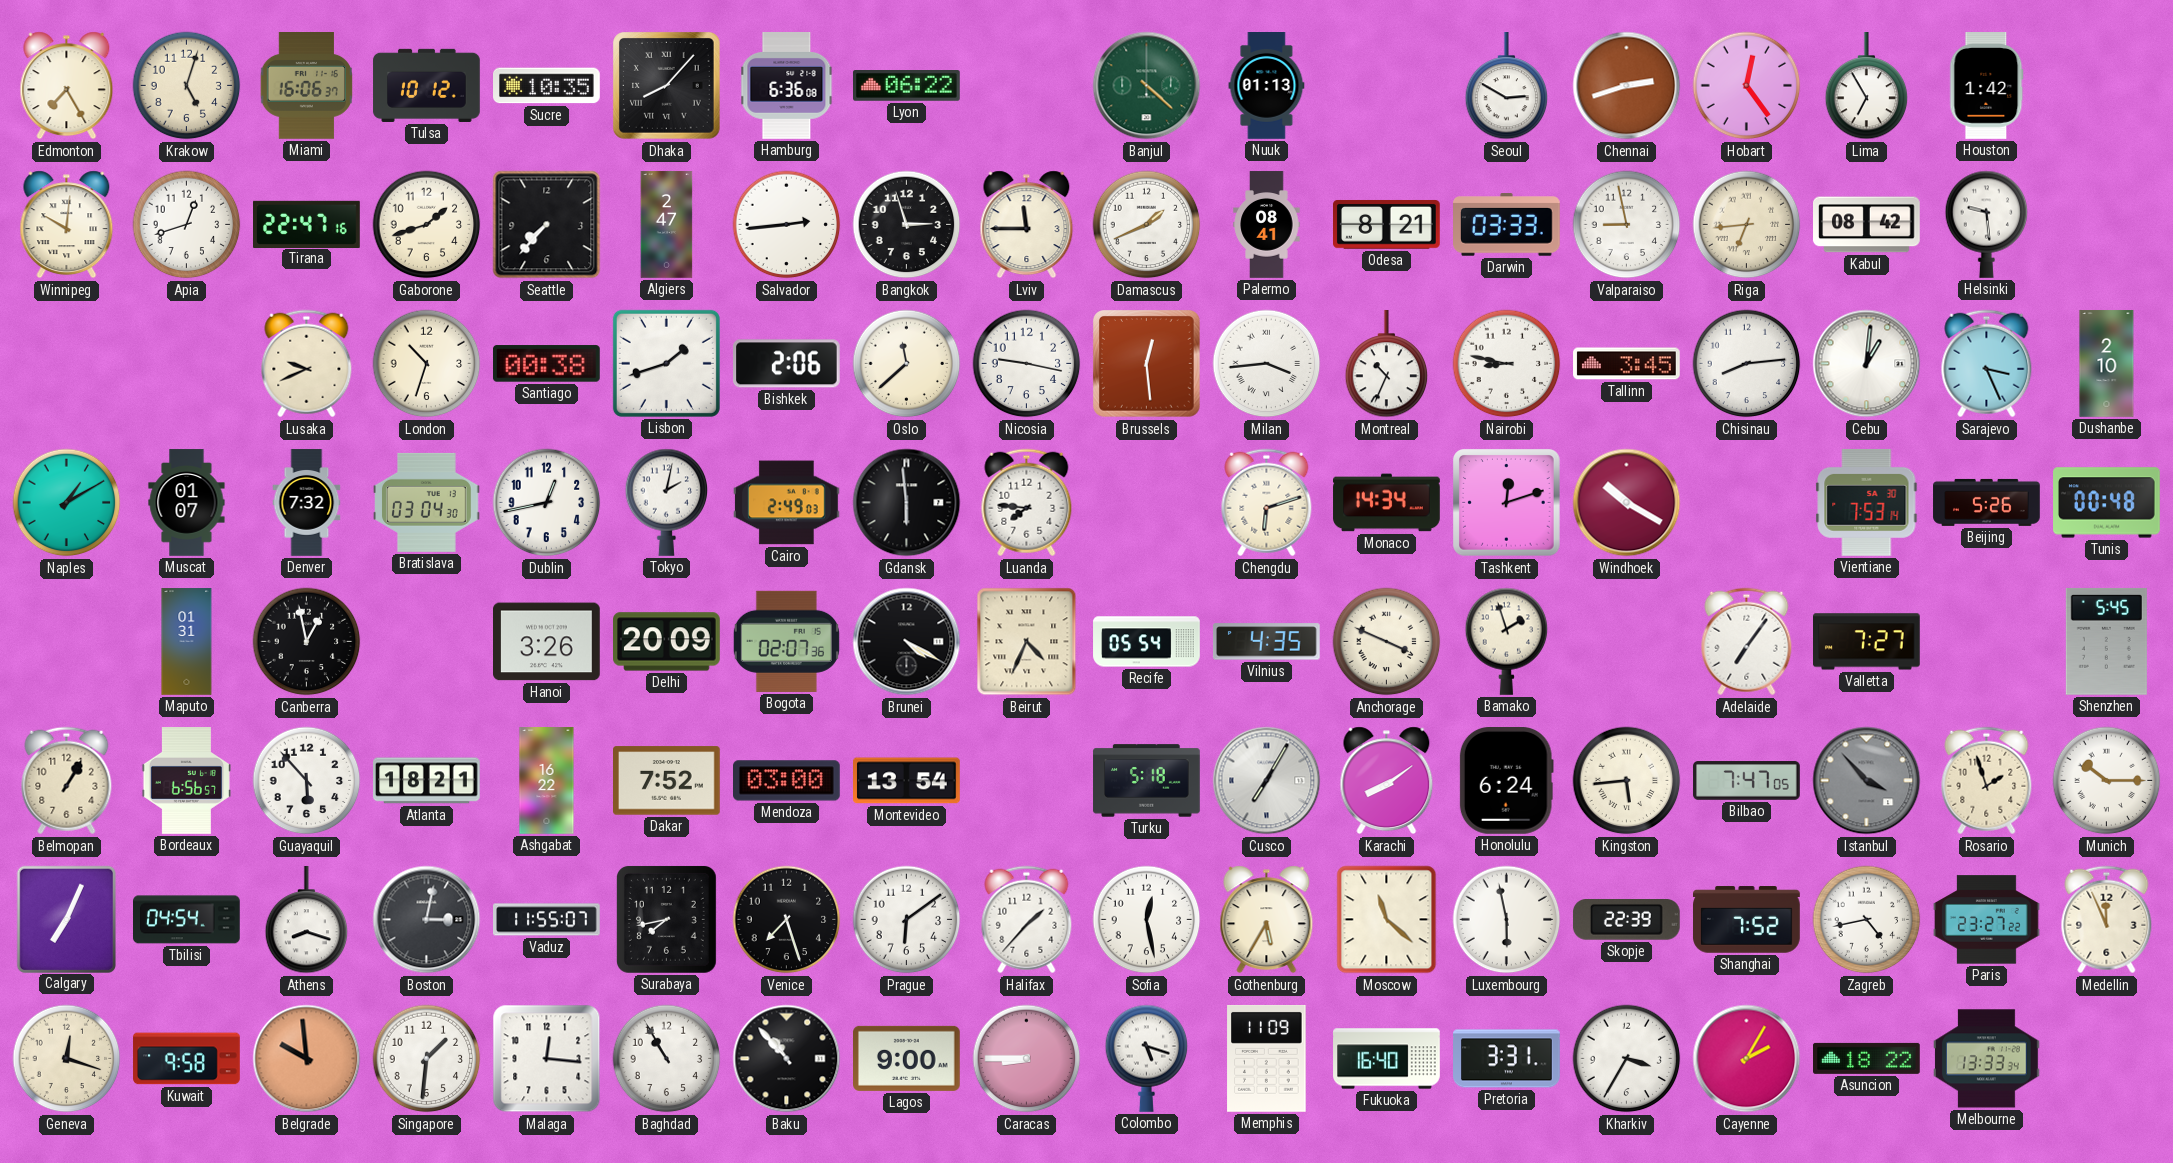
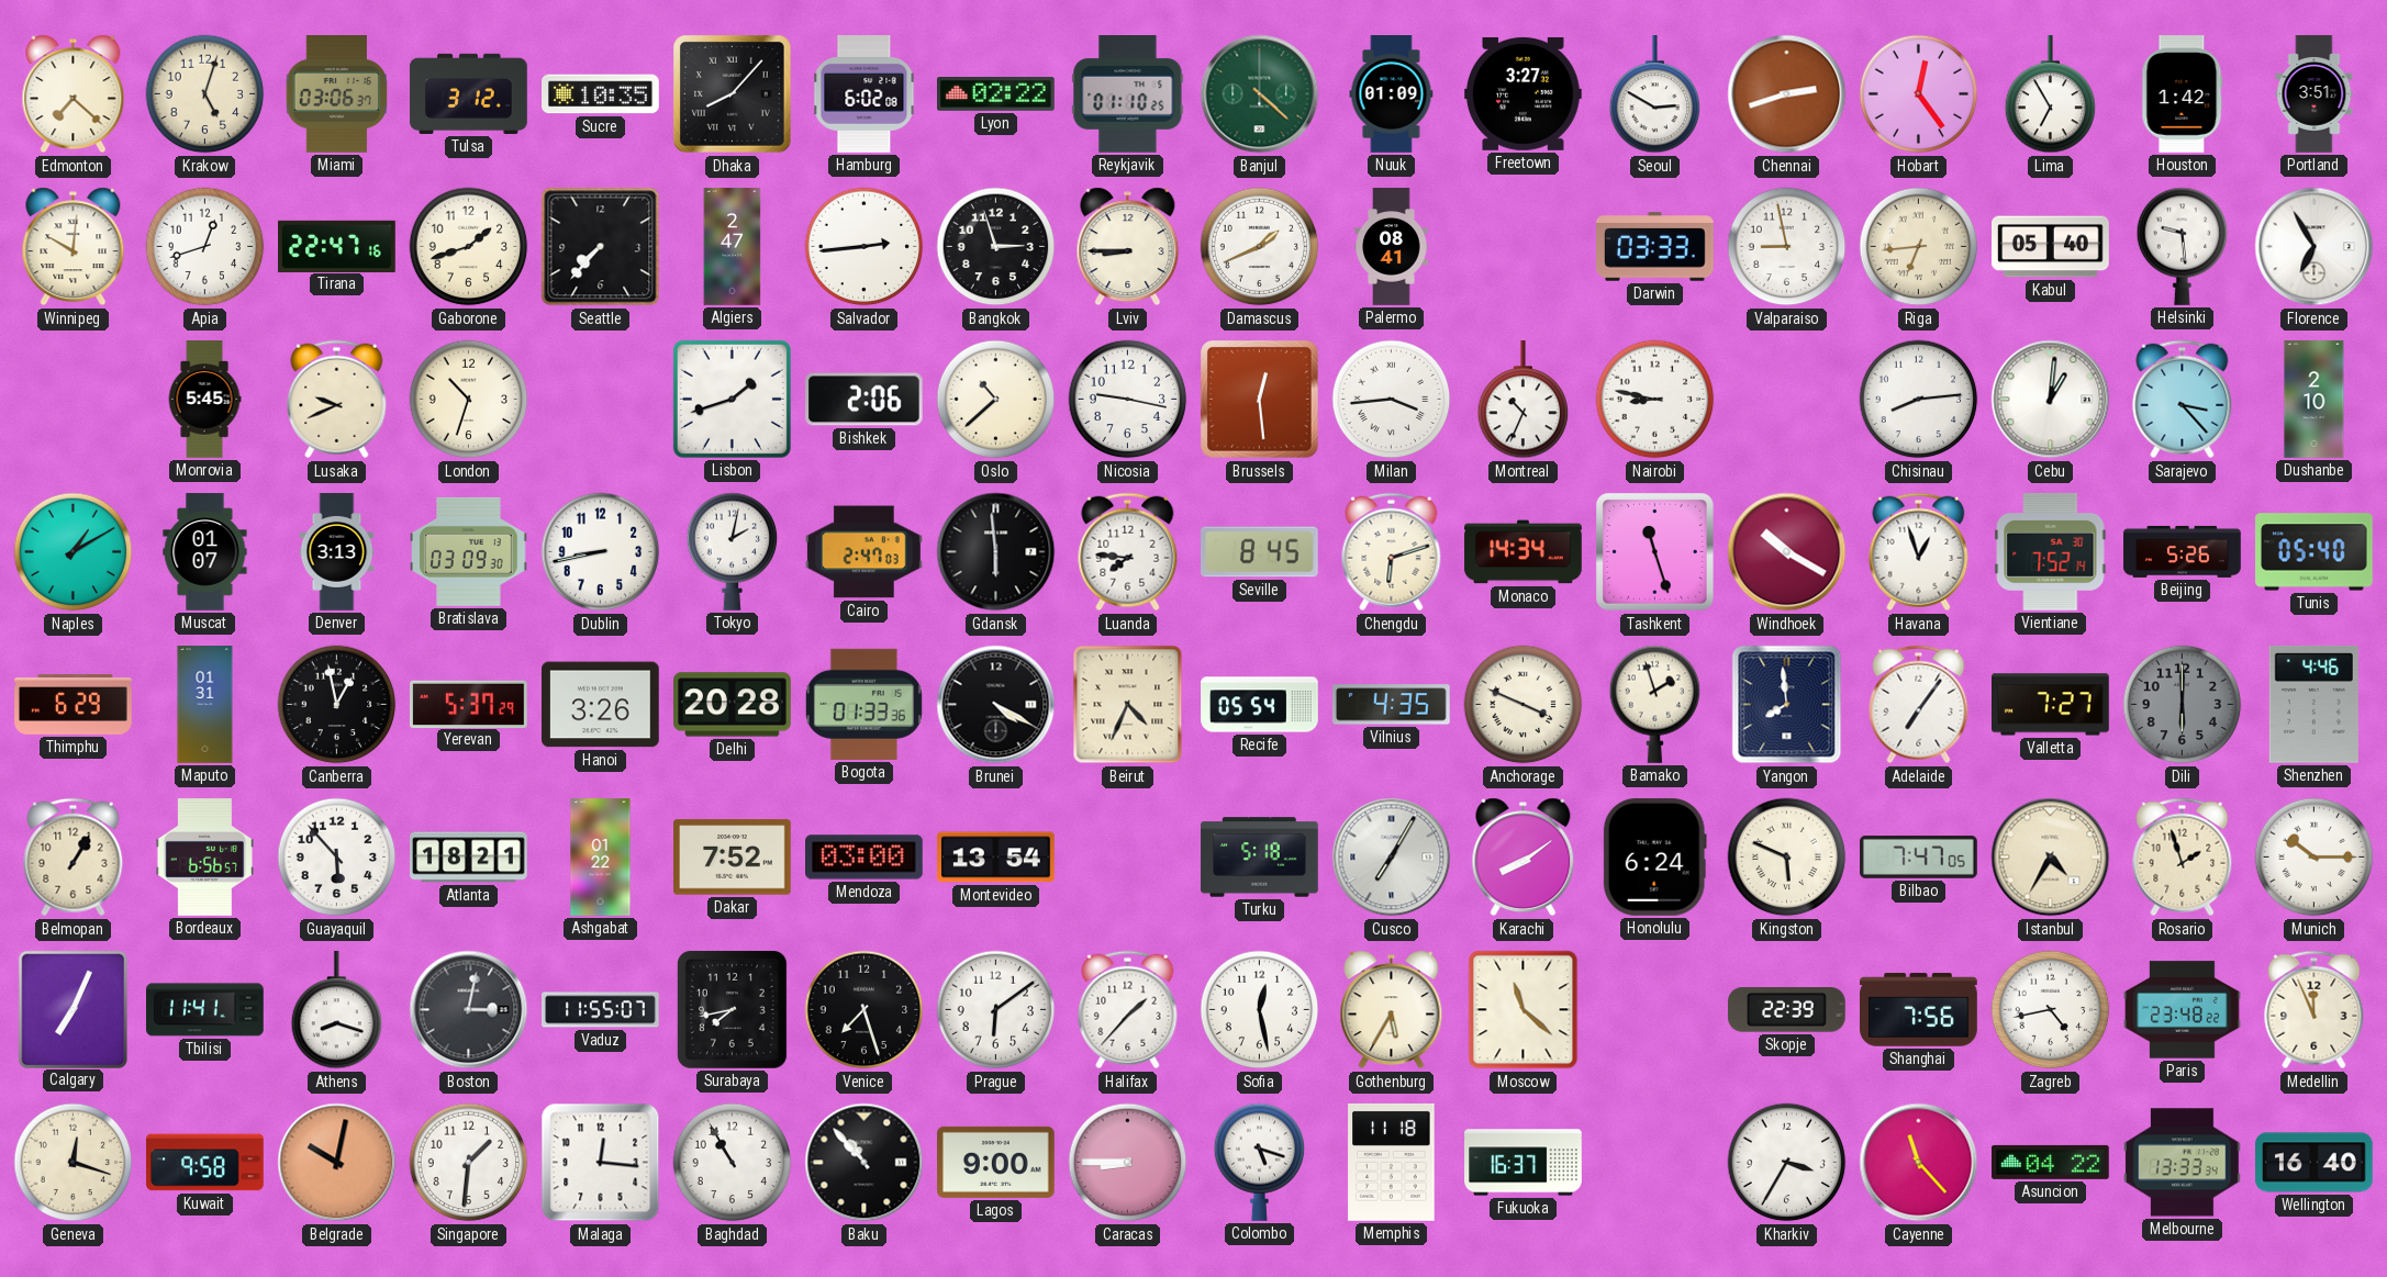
Edmonton: 7:25 -> 7:22 (74, 94)
Miami: 16:06 -> 03:06 (336, 94)
Tulsa: 10:12 -> 3:12 (469, 93)
Hamburg: 6:36 -> 6:02 (865, 94)
Lyon: 06:22 -> 02:22 (996, 94)
Reykjavik: none -> 01:10 (1128, 94)
Nuuk: 01:13 -> 01:09 (1392, 94)
Freetown: none -> 3:27 (1524, 93)
Portland: none -> 3:51 (2315, 94)
Lviv: 11:45 -> 8:45 (1128, 247)
Odesa: 8:21 -> none (1387, 224)
Kabul: 08:42 -> 05:40 (2051, 247)
Florence: none -> 6:55 (2315, 247)
Monrovia: none -> 5:45 (204, 400)
Santiago: 00:38 -> none (547, 364)
Oslo: 11:38 -> 10:38 (996, 400)
Tallinn: 3:45 -> none (1627, 364)
Sarajevo: 3:26 -> 3:23 (2183, 400)
Denver: 7:32 -> 3:13 (337, 552)
Bratislava: 03:04 -> 03:09 (469, 551)
Dublin: 12:43 -> 8:43 (601, 552)
Cairo: 2:49 -> 2:47 (865, 552)
Seville: none -> 8:45 (1260, 552)
Tashkent: 12:12 -> 11:27 (1655, 552)
Havana: none -> 12:57 (1919, 552)
Vientiane: 7:53 -> 7:52 (2051, 551)
Tunis: 00:48 -> 05:40 (2315, 552)
Thimphu: none -> 6:29 (74, 705)
Yerevan: none -> 5:37 (469, 704)
Delhi: 20:09 -> 20:28 (733, 705)
Bogota: 02:07 -> 01:33 (863, 704)
Yangon: none -> 7:59 (1787, 705)
Dili: none -> 6:00 (2183, 705)
Shenzhen: 5:45 -> 4:46 (2313, 704)
Ashgabat: 16:22 -> 01:22 (601, 858)
Kingston: 5:44 -> 5:49 (1787, 858)
Istanbul: 3:53 -> 4:35 (2051, 858)
Istanbul dial: grey -> cream (2051, 858)
Tbilisi: 04:54 -> 11:41 (205, 1010)
Luxembourg: 5:58 -> none (1507, 920)
Shanghai: 7:52 -> 7:56 (1919, 1010)
Paris: 23:27 -> 23:48 (2183, 1010)
Belgrade: 9:59 -> 10:02 (337, 1163)
Memphis: 11:09 -> 11:18 (1392, 1163)
Fukuoka: 16:40 -> 16:37 (1524, 1163)
Pretoria: 3:31 -> none (1507, 1059)
Cayenne: 2:05 -> 11:23 (1919, 1163)
Asuncion: 18:22 -> 04:22 (2051, 1162)
Wellington: none -> 16:40 (2315, 1163)
